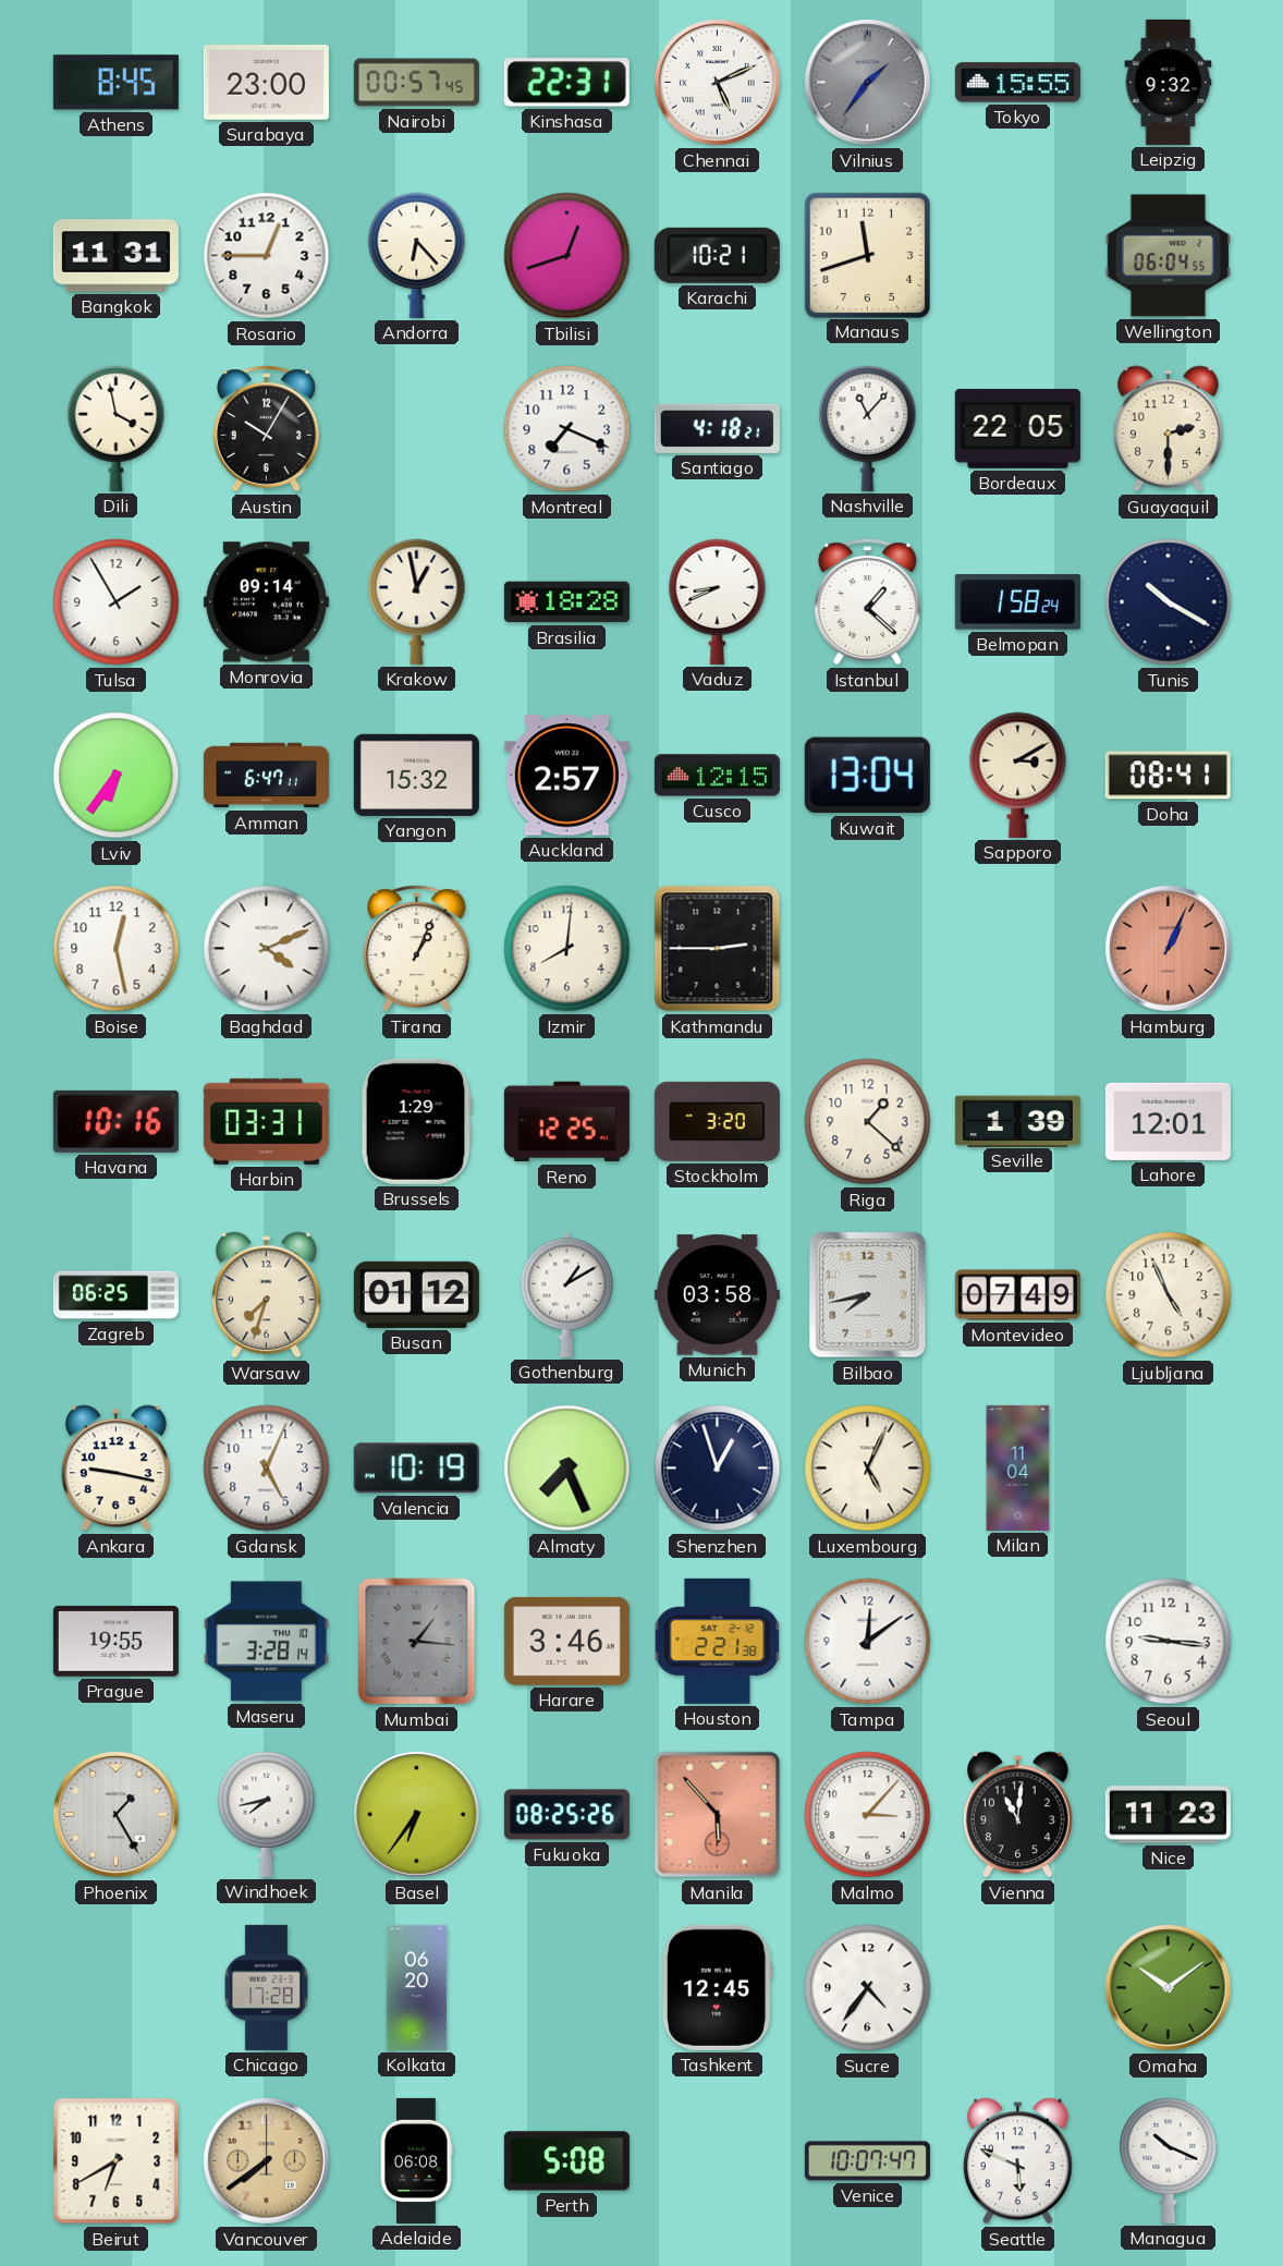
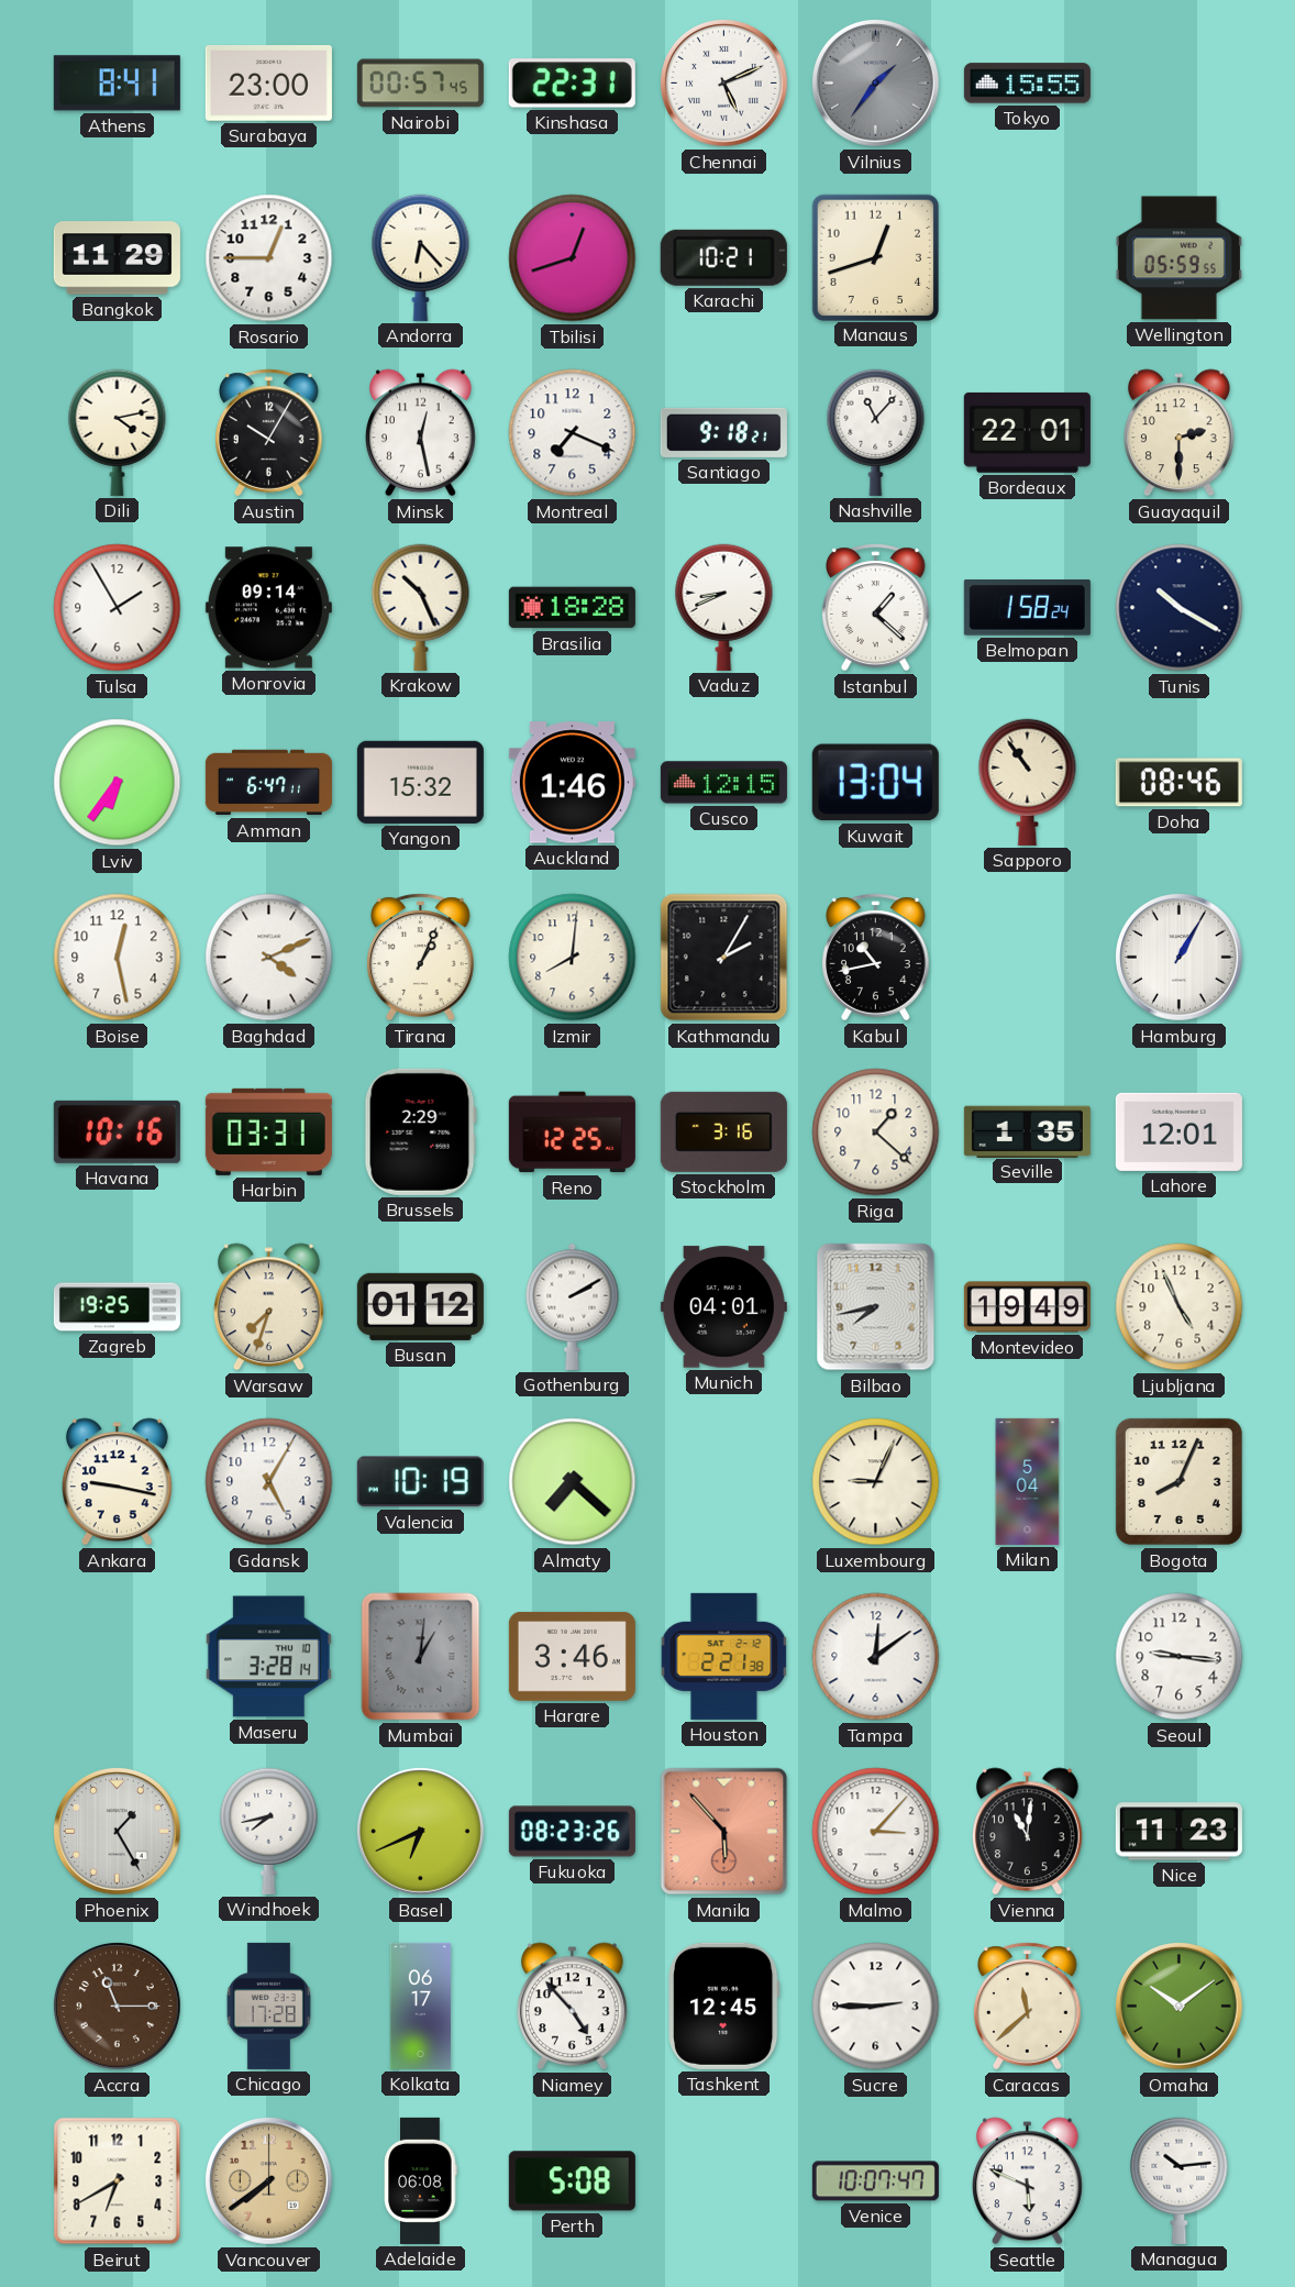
Athens: 8:45 -> 8:41 (117, 84)
Leipzig: 9:32 -> none (1169, 82)
Bangkok: 11:31 -> 11:29 (117, 258)
Manaus: 11:42 -> 12:42 (875, 257)
Wellington: 06:04 -> 05:59 (1178, 258)
Dili: 3:58 -> 4:13 (118, 432)
Minsk: none -> 12:28 (420, 433)
Santiago: 4:18 -> 9:18 (723, 432)
Bordeaux: 22:05 -> 22:01 (1027, 432)
Krakow: 12:58 -> 10:26 (421, 607)
Auckland: 2:57 -> 1:46 (572, 783)
Sapporo: 3:10 -> 10:54 (1028, 782)
Doha: 08:41 -> 08:46 (1178, 783)
Kathmandu: 2:45 -> 2:05 (724, 958)
Kabul: none -> 10:43 (876, 958)
Hamburg: 1:04 -> 1:05 (1178, 957)
Hamburg dial: salmon -> white (1178, 957)
Brussels: 1:29 -> 2:29 (420, 1131)
Stockholm: 3:20 -> 3:16 (723, 1131)
Seville: 1:39 -> 1:35 (1027, 1131)
Zagreb: 06:25 -> 19:25 (117, 1307)
Gothenburg: 1:10 -> 2:10 (573, 1306)
Munich: 03:58 -> 04:01 (723, 1307)
Montevideo: 07:49 -> 19:49 (1027, 1307)
Gdansk: 5:04 -> 5:05 (269, 1482)
Almaty: 7:26 -> 7:22 (573, 1482)
Shenzhen: 12:57 -> none (718, 1469)
Luxembourg: 5:04 -> 9:04 (876, 1482)
Milan: 11:04 -> 5:04 (1028, 1481)
Bogota: none -> 8:04 (1178, 1481)
Prague: 19:55 -> none (115, 1641)
Mumbai: 1:16 -> 1:01 (421, 1657)
Basel: 6:36 -> 6:41 (420, 1831)
Fukuoka: 08:25 -> 08:23 (572, 1832)
Accra: none -> 11:15 (117, 2006)
Kolkata: 06:20 -> 06:17 (421, 2006)
Niamey: none -> 4:53 (572, 2007)
Sucre: 4:36 -> 2:45 (876, 2007)
Caracas: none -> 11:38 (1028, 2007)
Managua: 10:19 -> 10:14 (1180, 2180)
